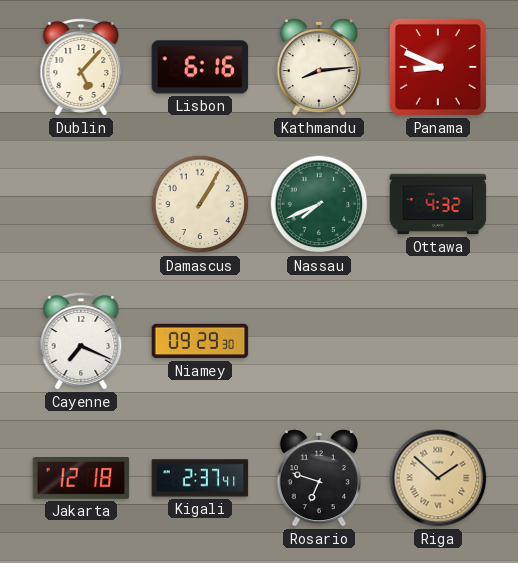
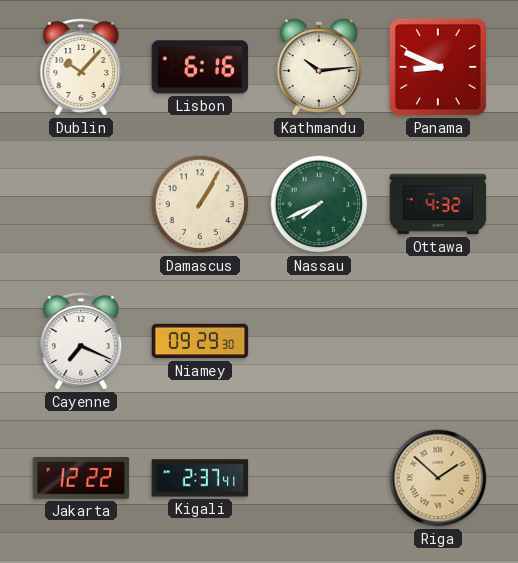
Dublin: 5:07 -> 10:07 (81, 67)
Kathmandu: 8:14 -> 10:14 (319, 67)
Jakarta: 12:18 -> 12:22 (81, 479)
Rosario: 6:48 -> none (319, 478)
